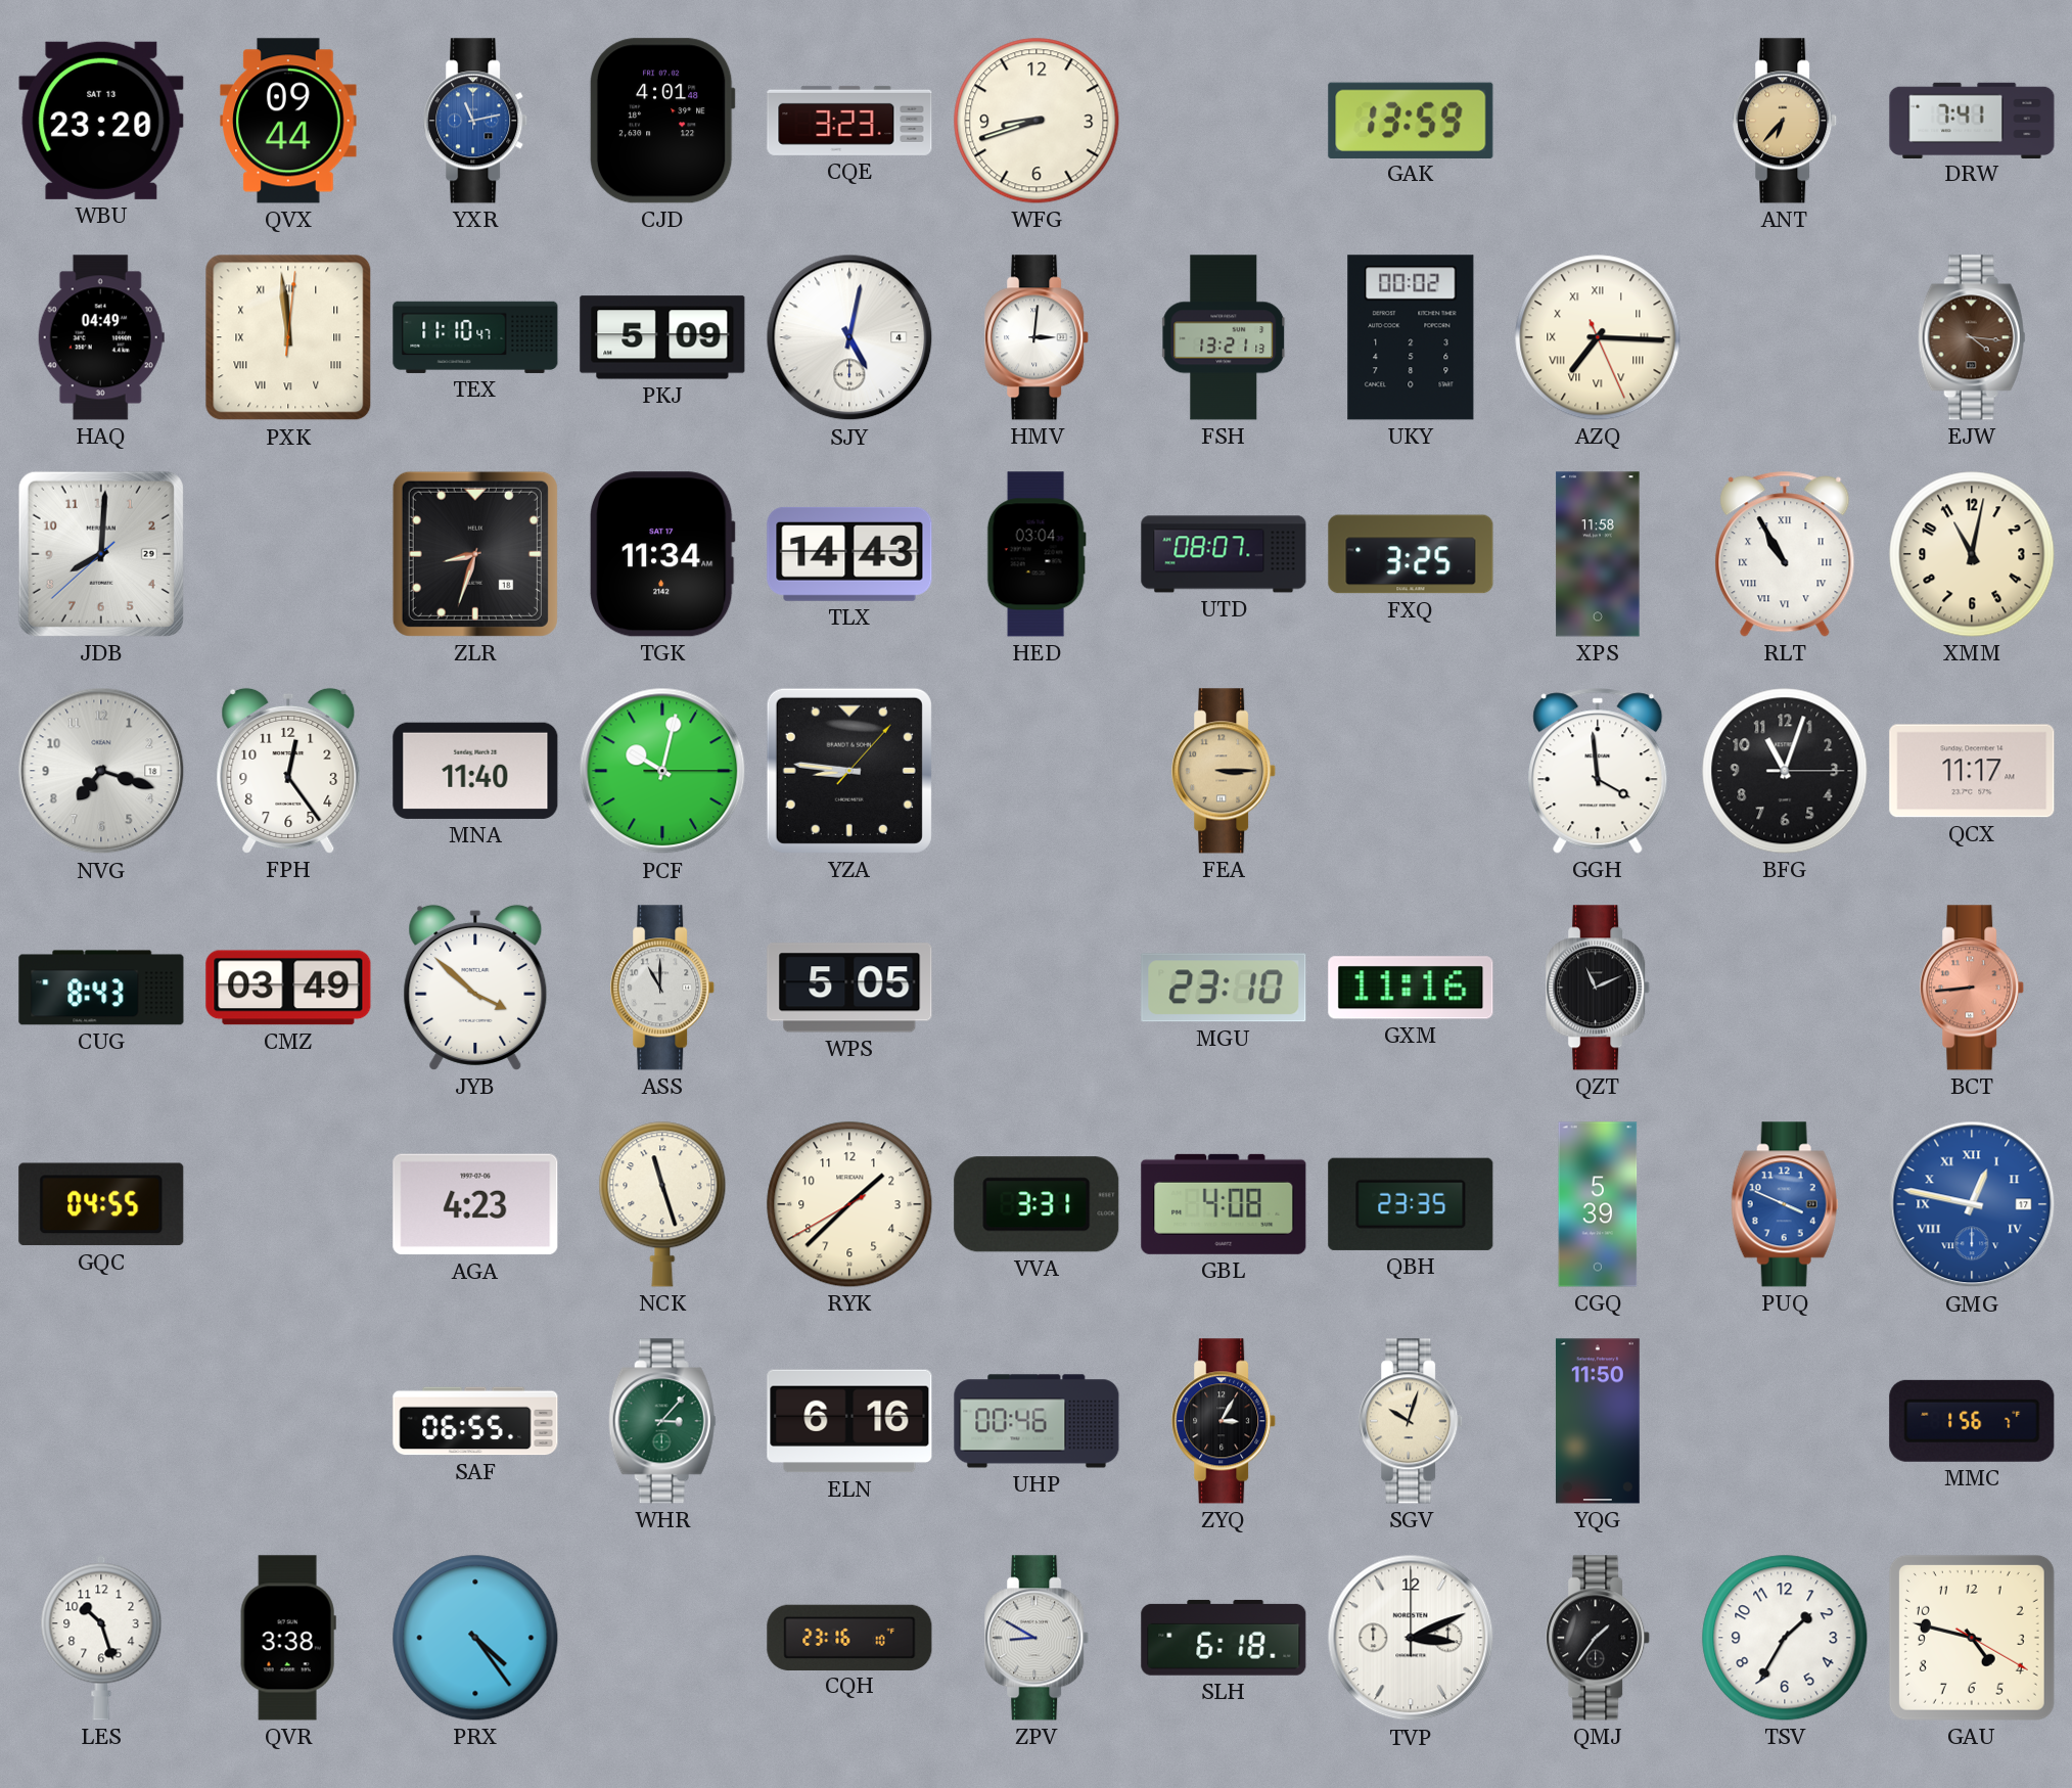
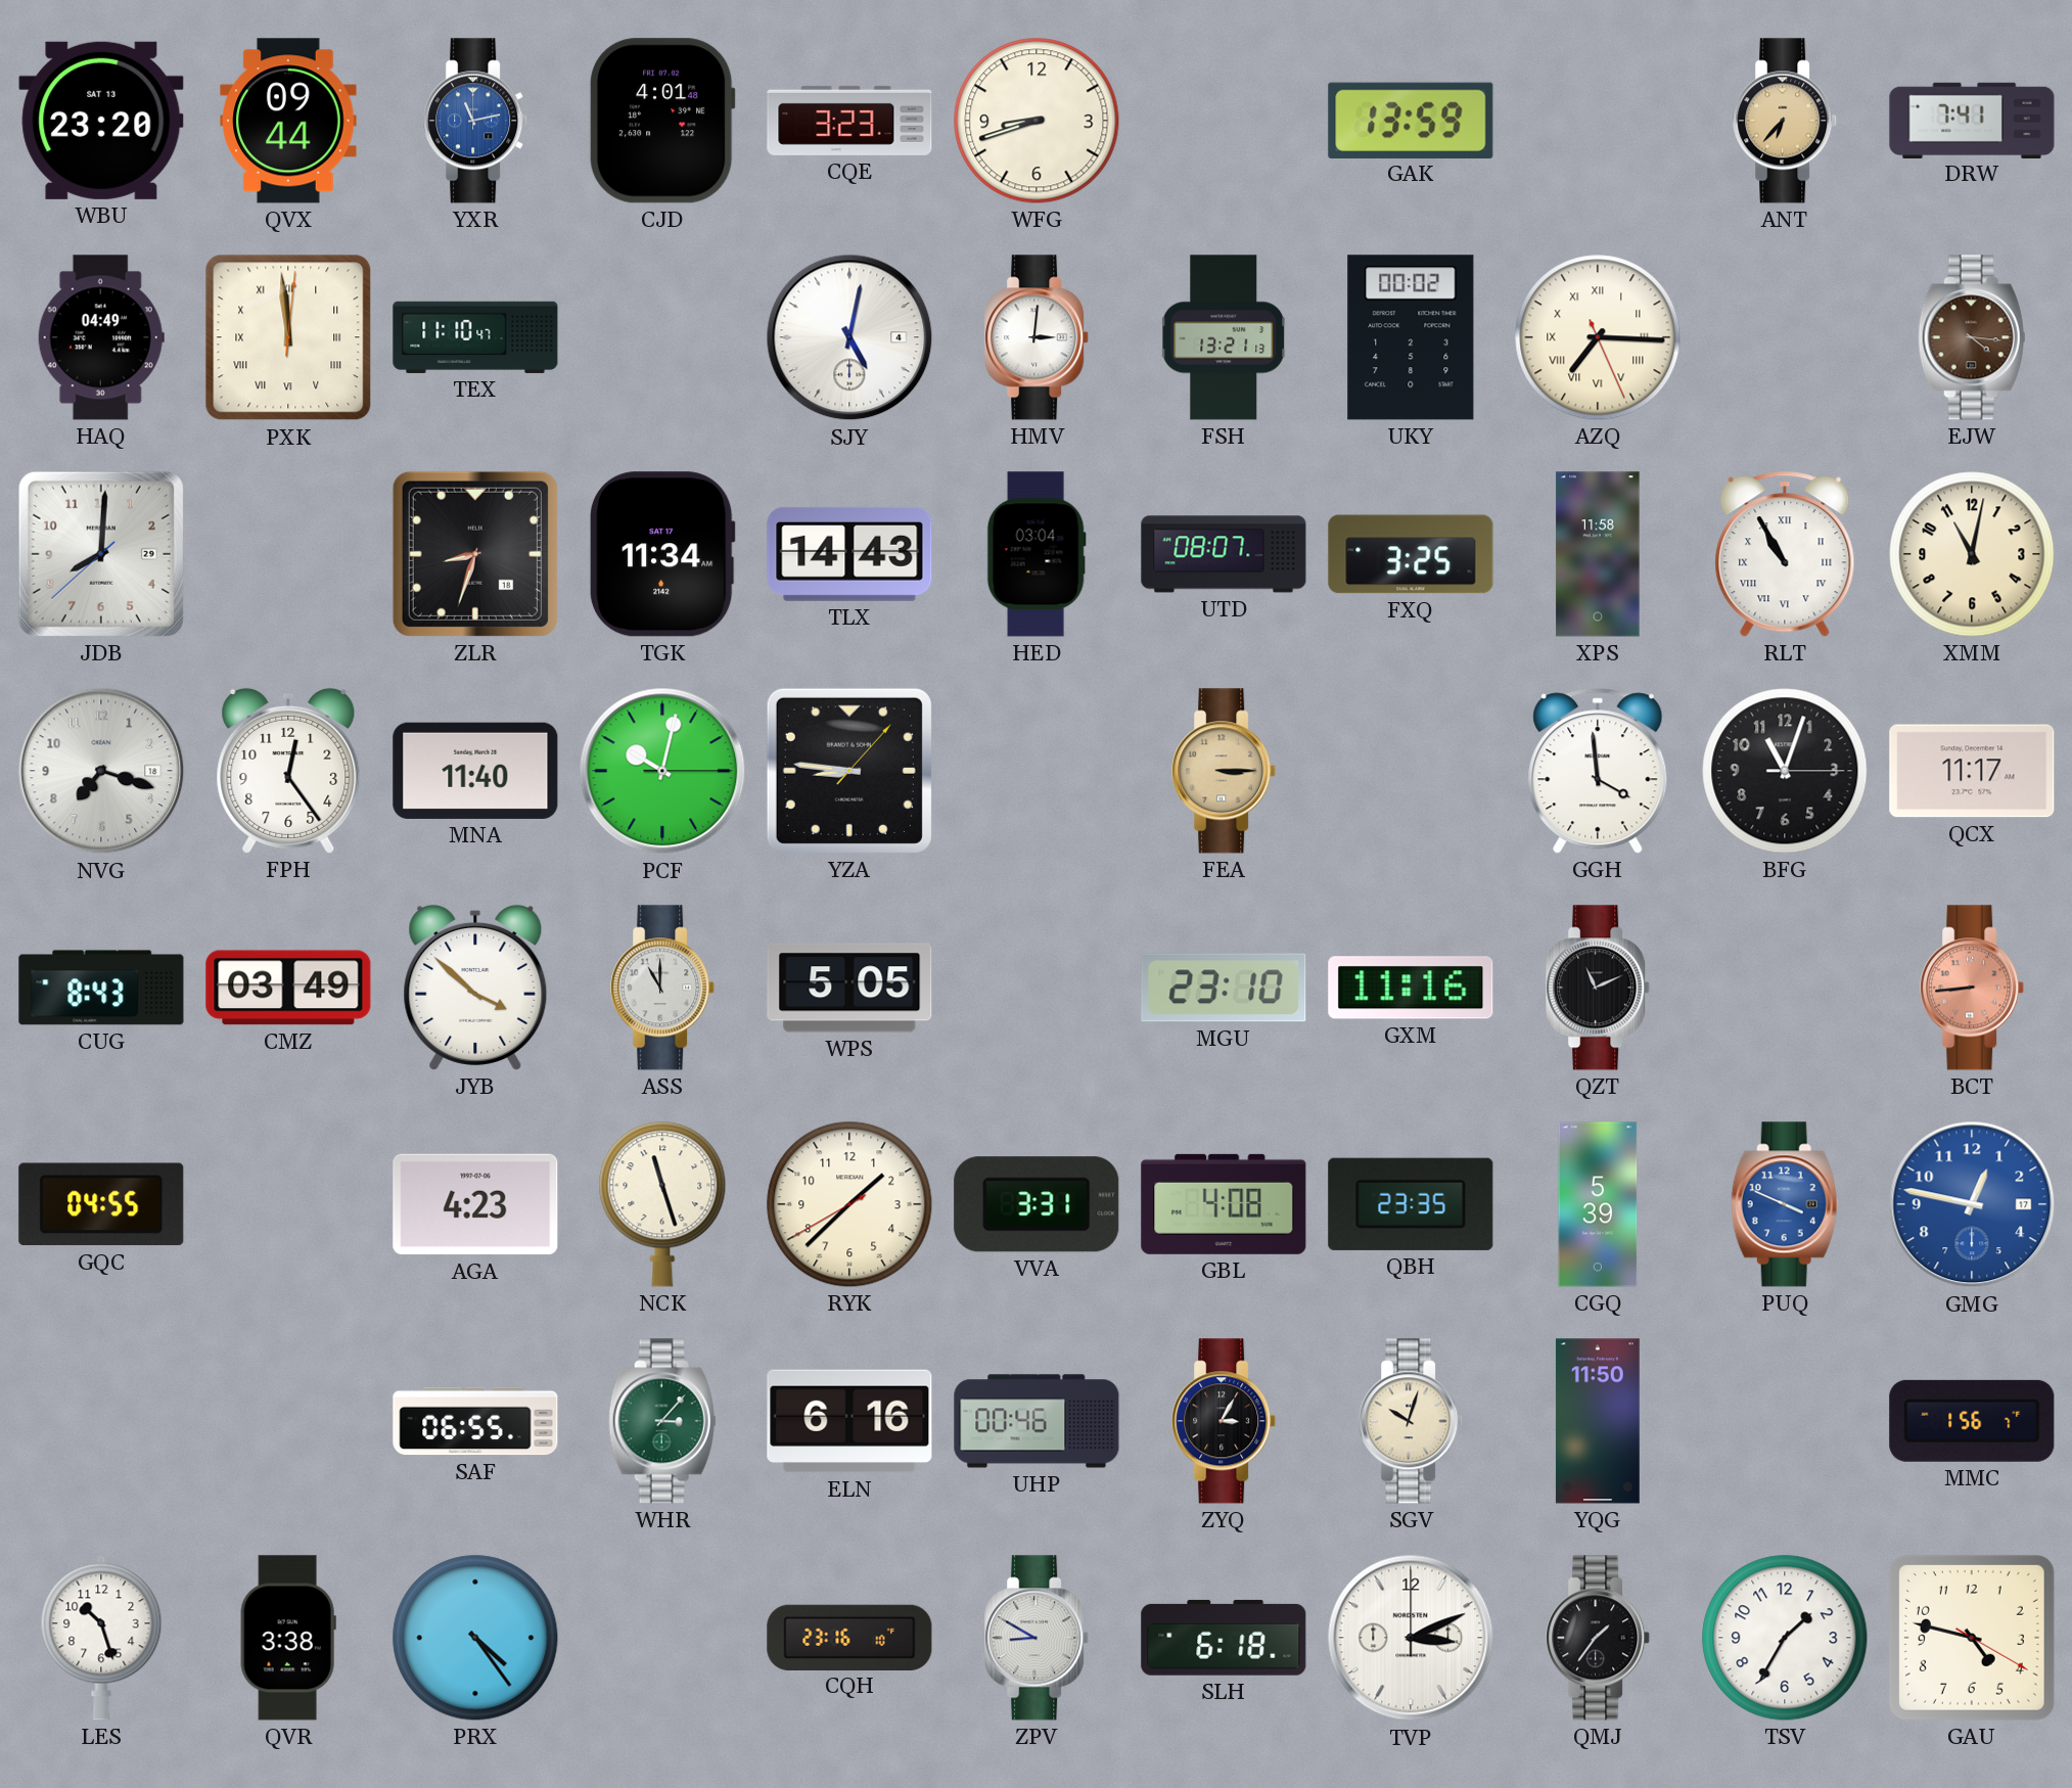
PKJ: 5:09 -> none (662, 337)
GMG numerals: Roman -> Arabic (1972, 1204)
